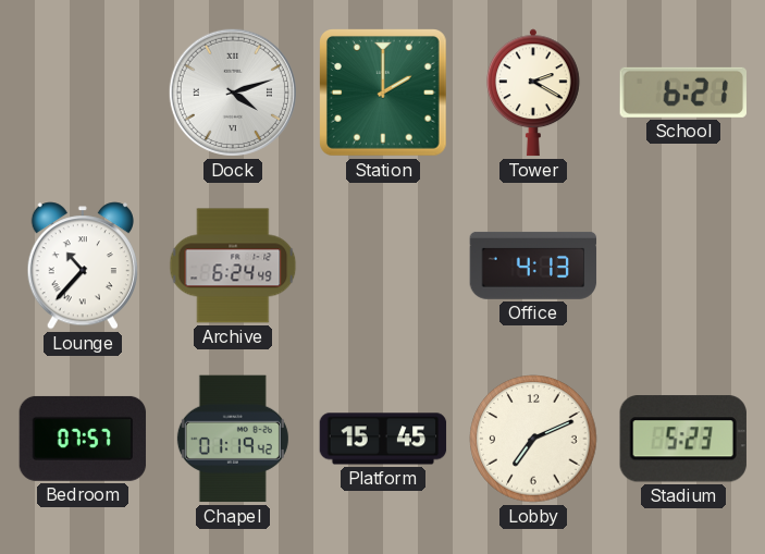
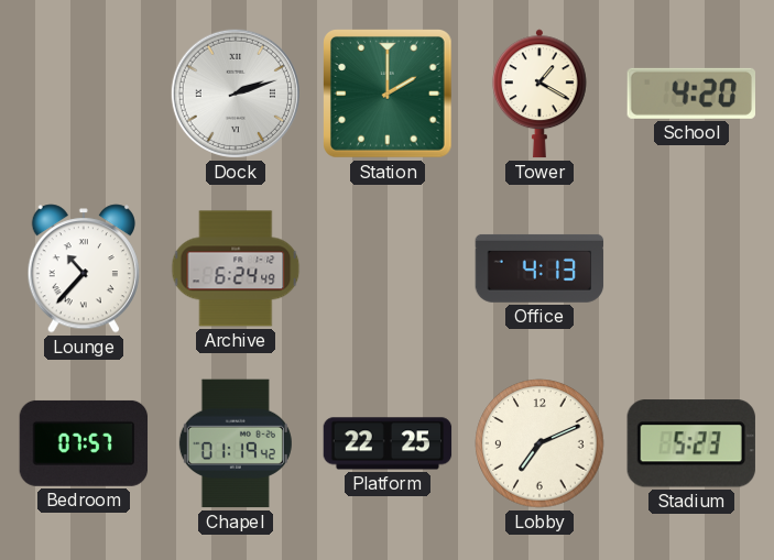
Dock: 4:12 -> 2:12 (236, 94)
Tower: 2:20 -> 1:20 (539, 94)
School: 6:21 -> 4:20 (690, 94)
Platform: 15:45 -> 22:25 (388, 443)
